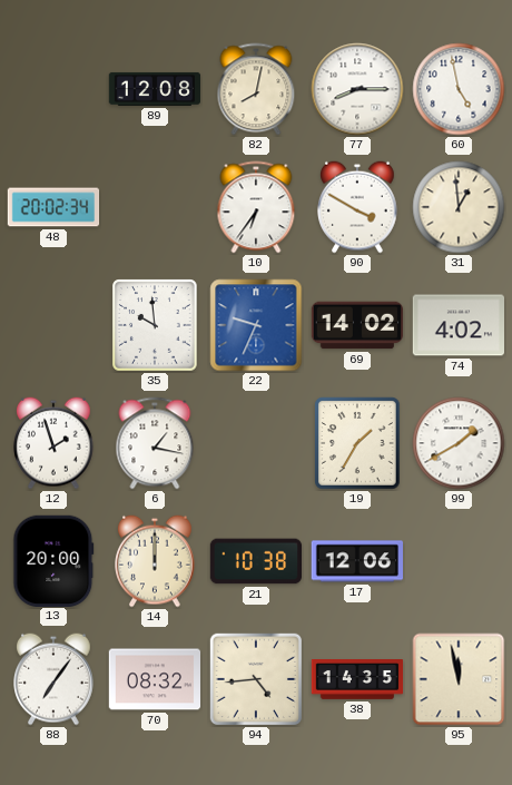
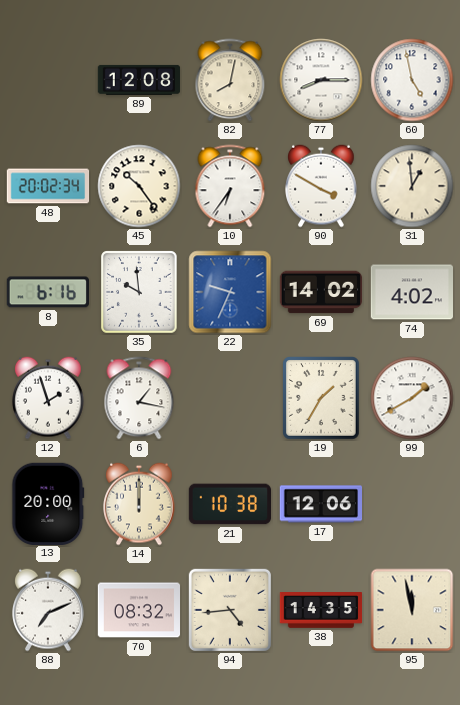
45: none -> 10:24 (139, 186)
8: none -> 6:16 (47, 292)
88: 7:06 -> 7:11 (49, 610)
